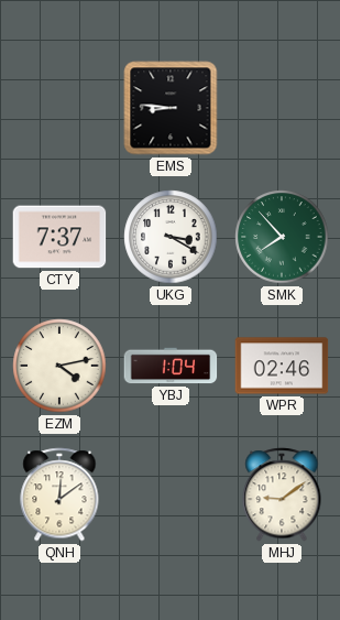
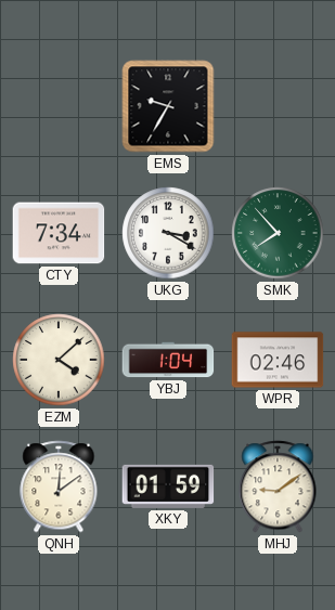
EMS: 8:46 -> 9:35 (168, 106)
CTY: 7:37 -> 7:34 (59, 233)
EZM: 4:13 -> 4:08 (59, 360)
XKY: none -> 01:59 (168, 486)
